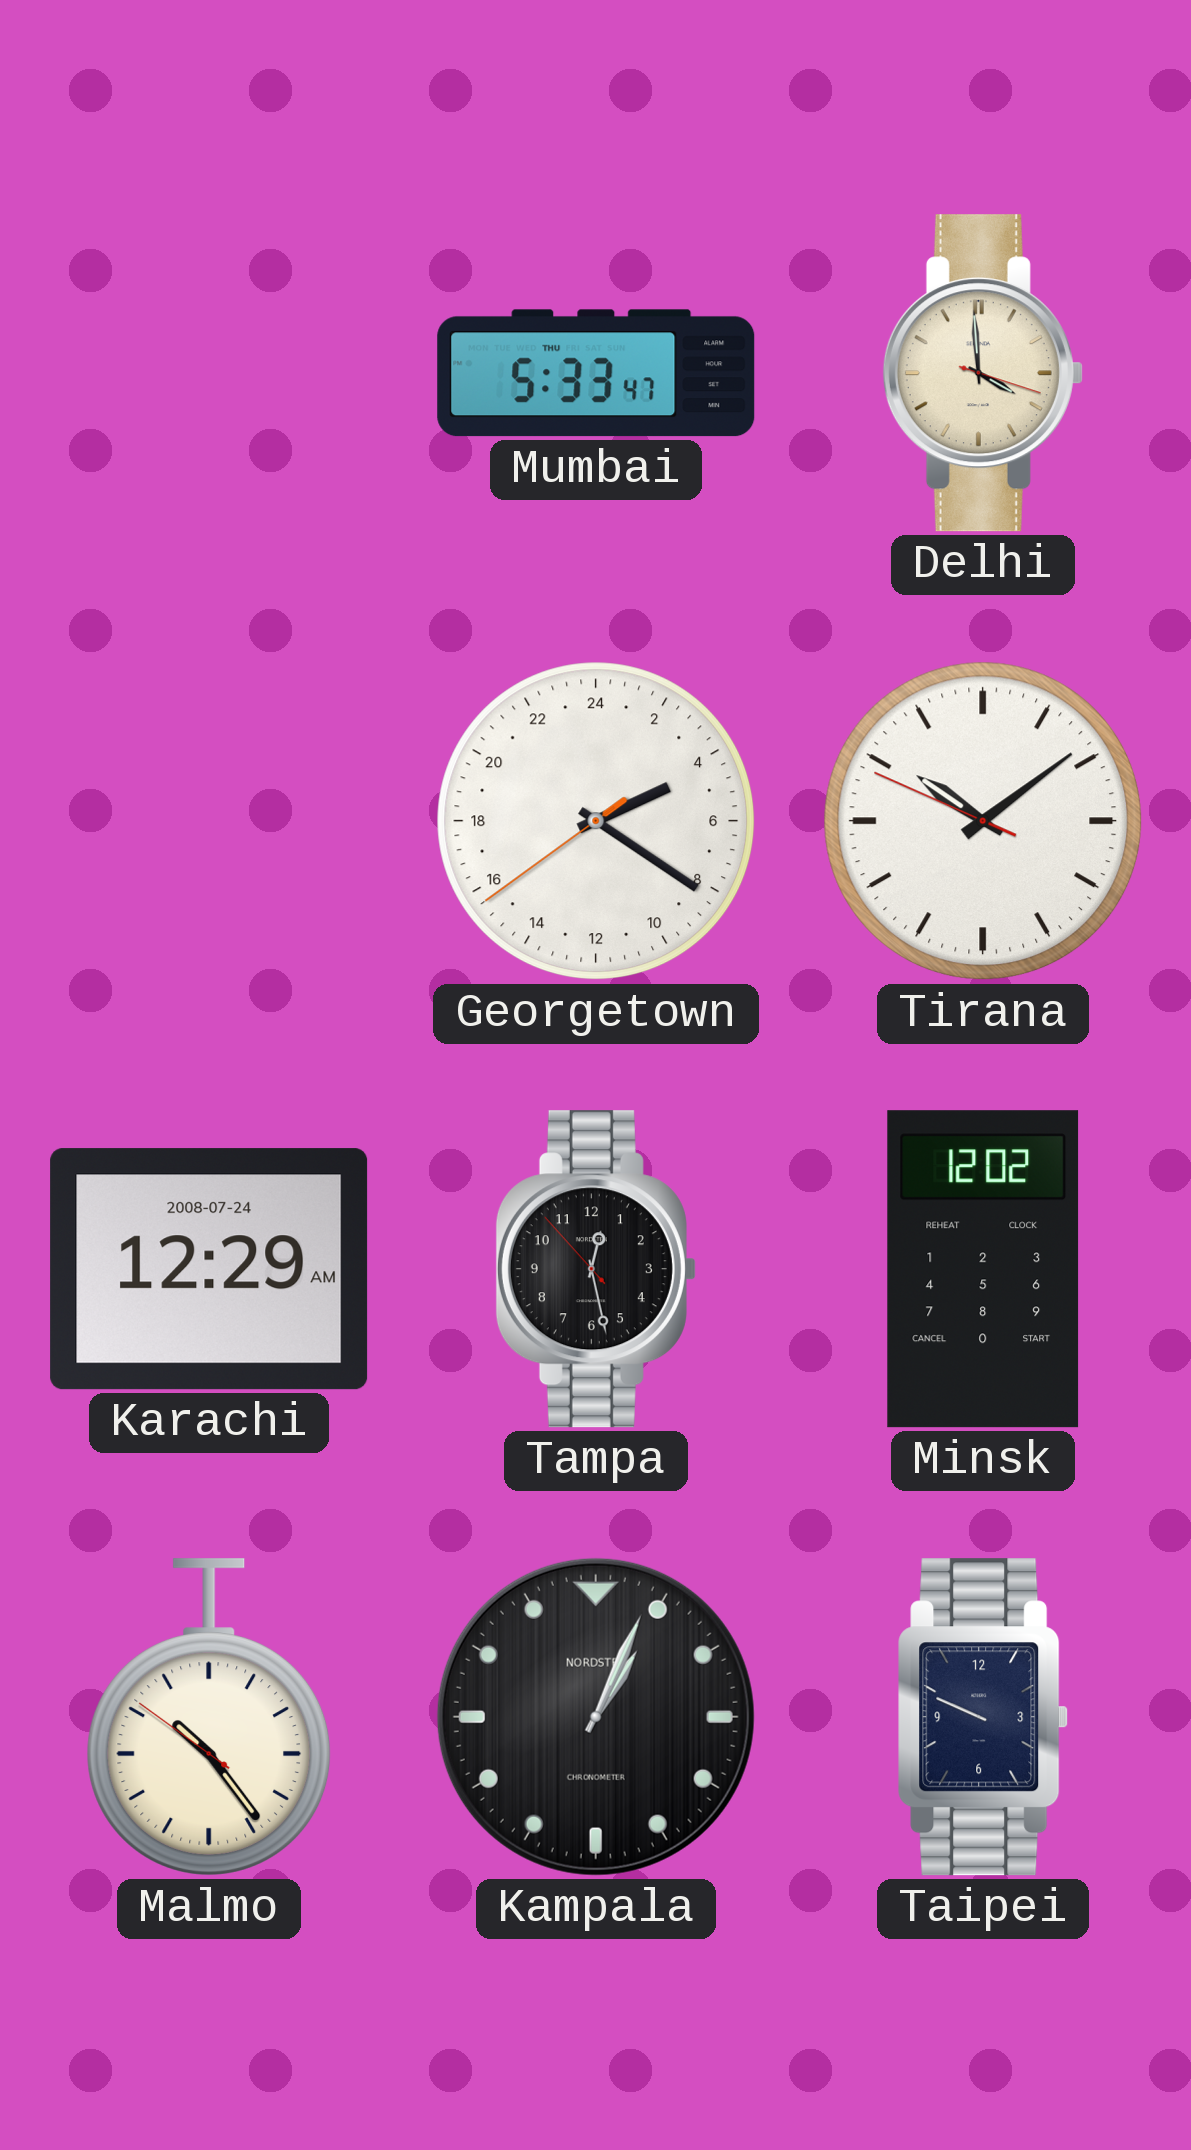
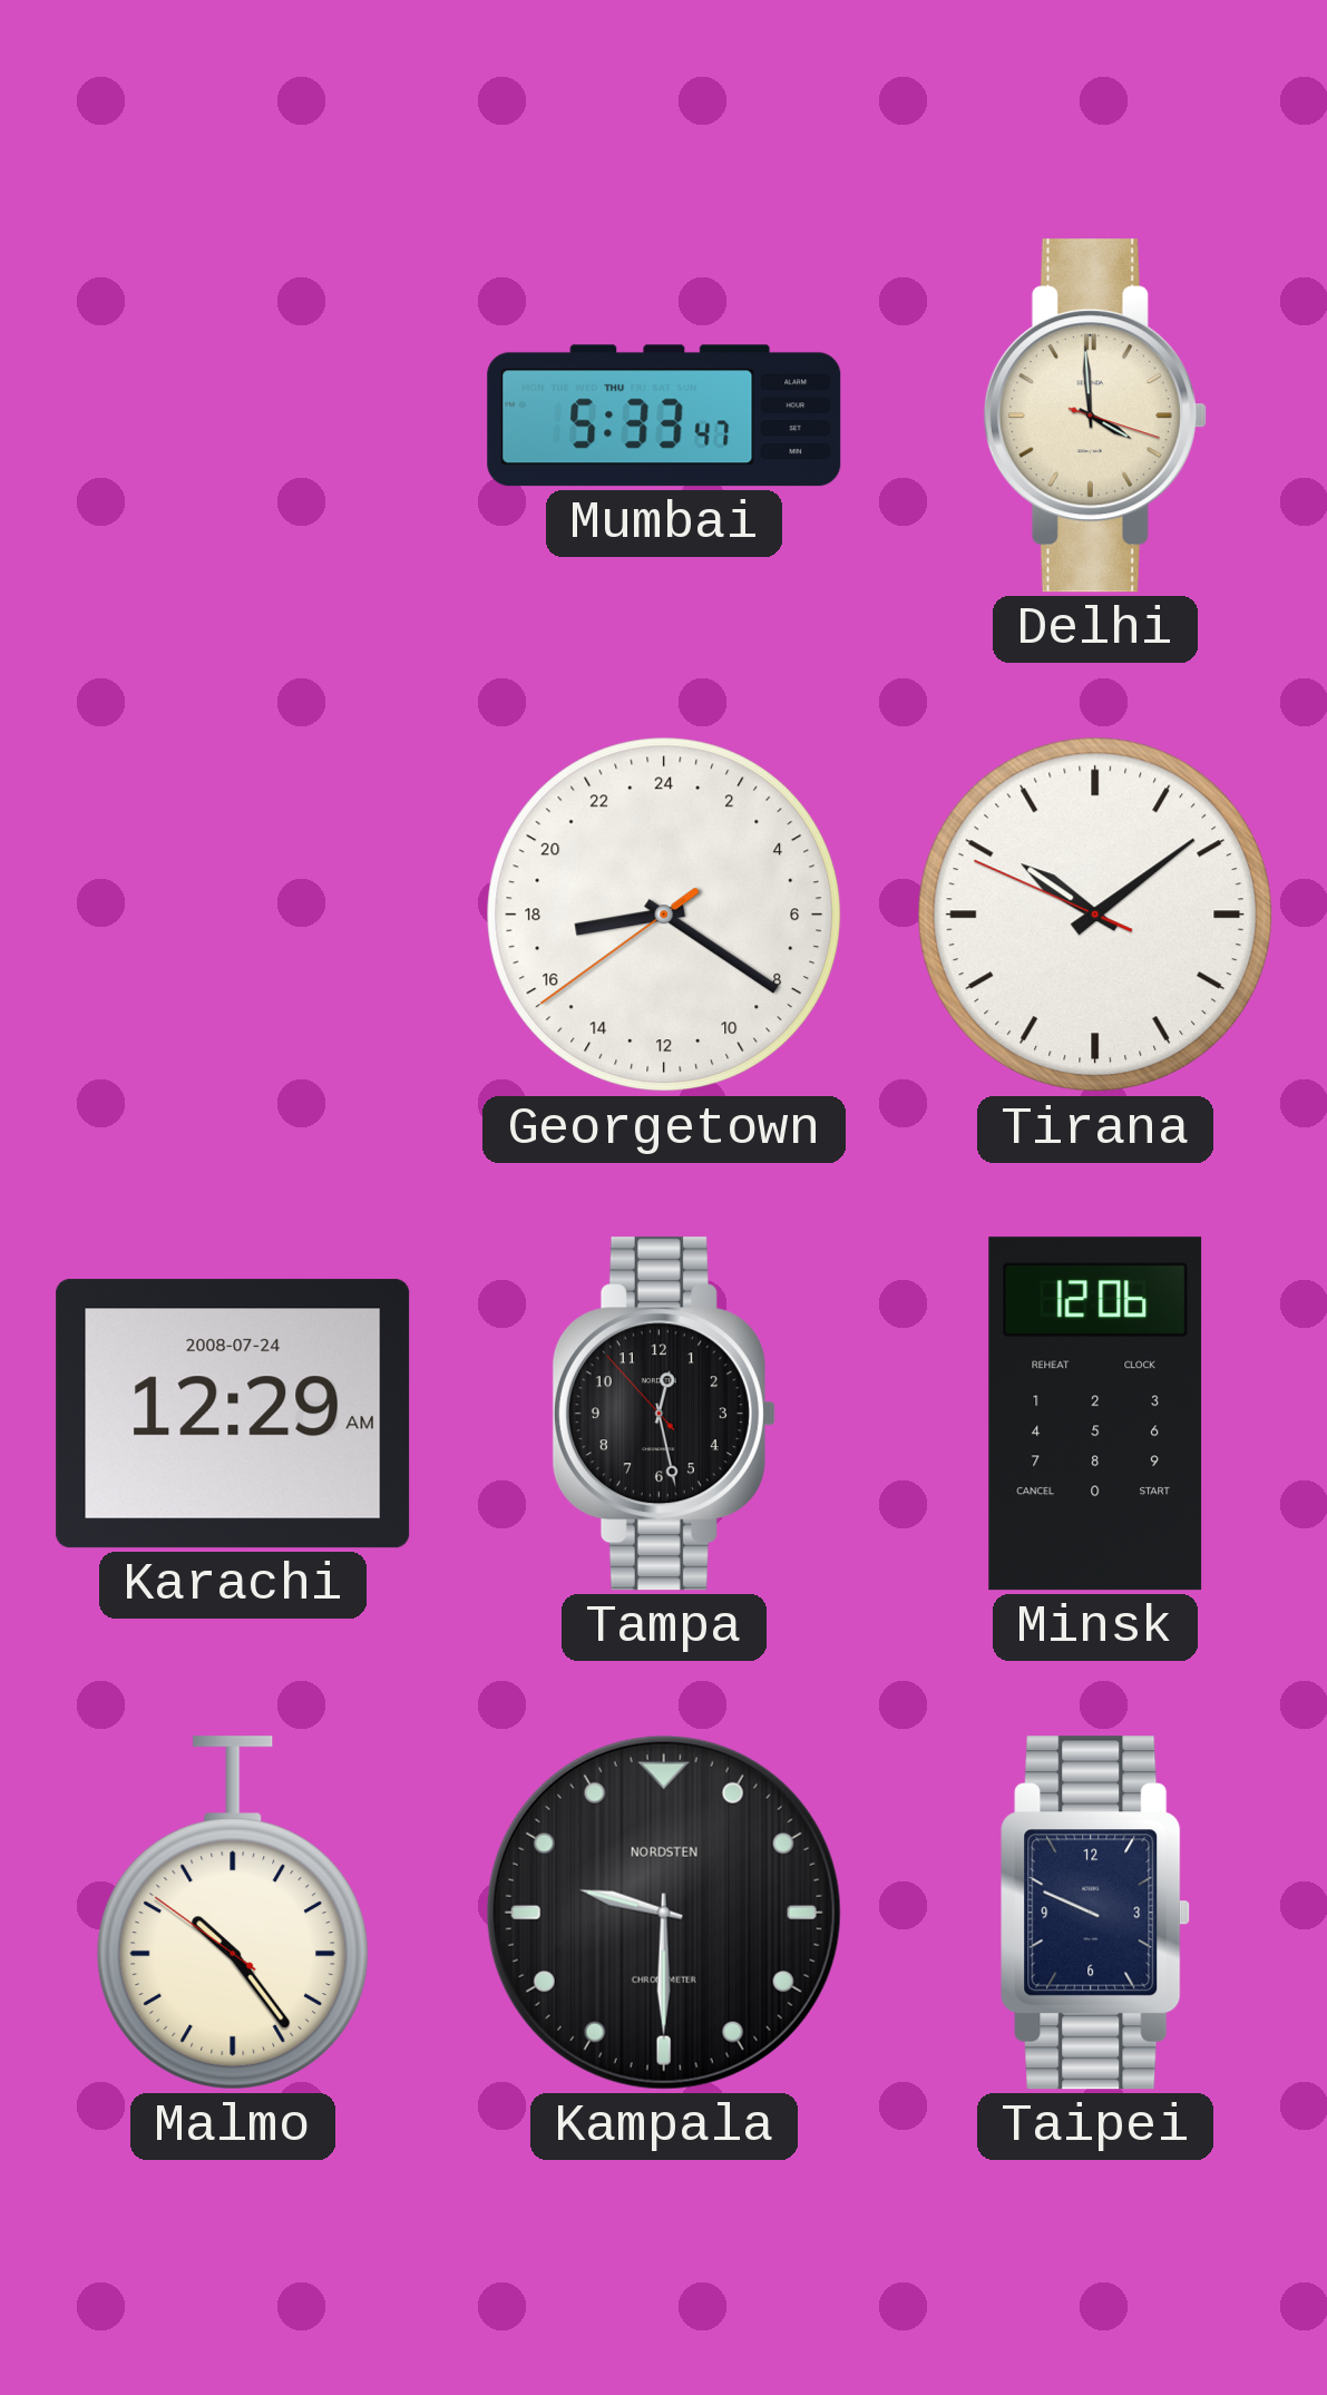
Georgetown: 4:20 -> 17:20 (664, 915)
Minsk: 12:02 -> 12:06 (1095, 1414)
Kampala: 1:04 -> 9:30 (664, 1913)
